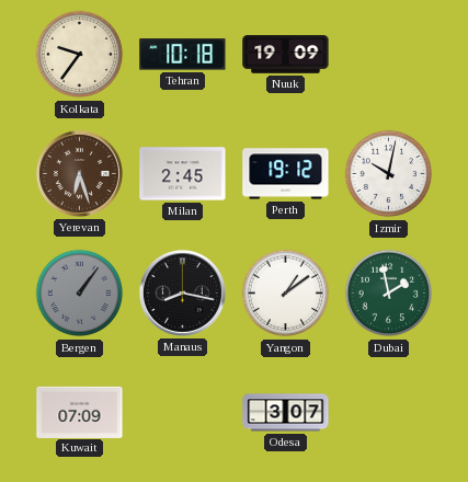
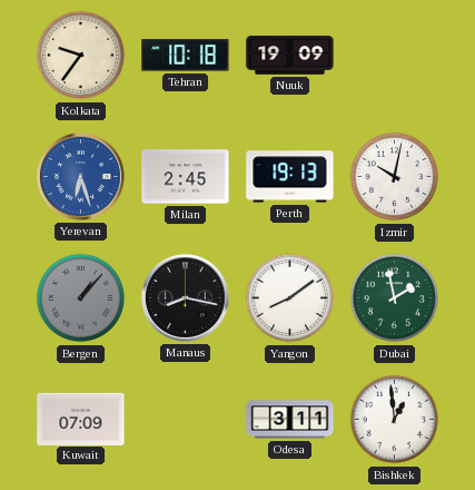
Yerevan dial: brown -> blue (80, 176)
Perth: 19:12 -> 19:13 (290, 177)
Bergen: 1:06 -> 1:07 (81, 298)
Yangon: 1:09 -> 8:09 (290, 298)
Odesa: 3:07 -> 3:11 (290, 420)
Bishkek: none -> 12:59 (395, 420)
